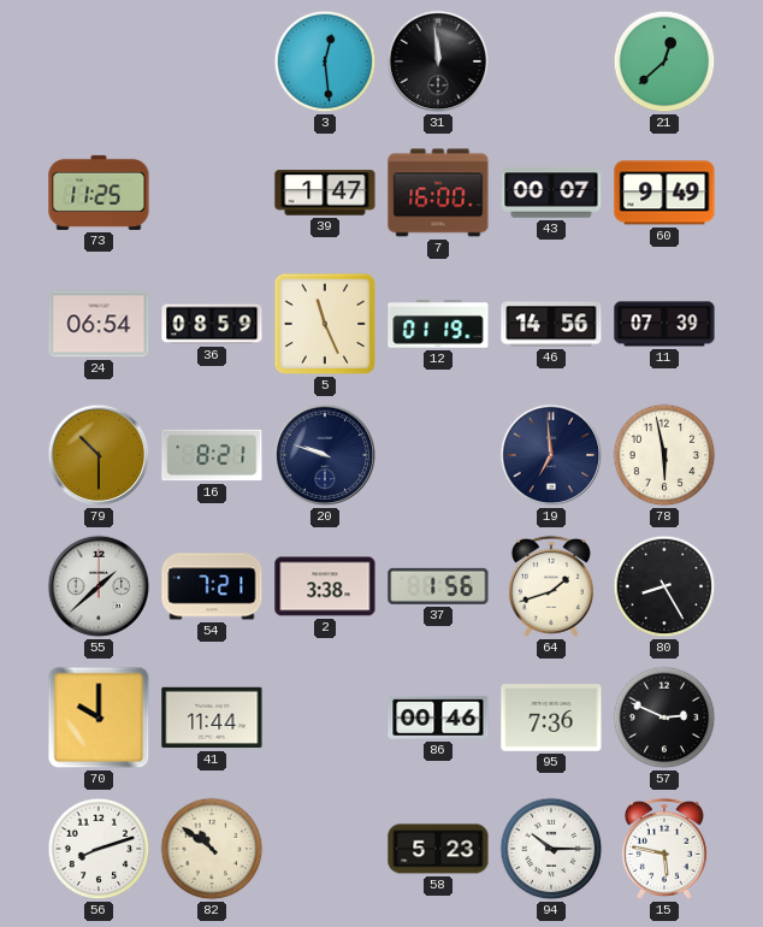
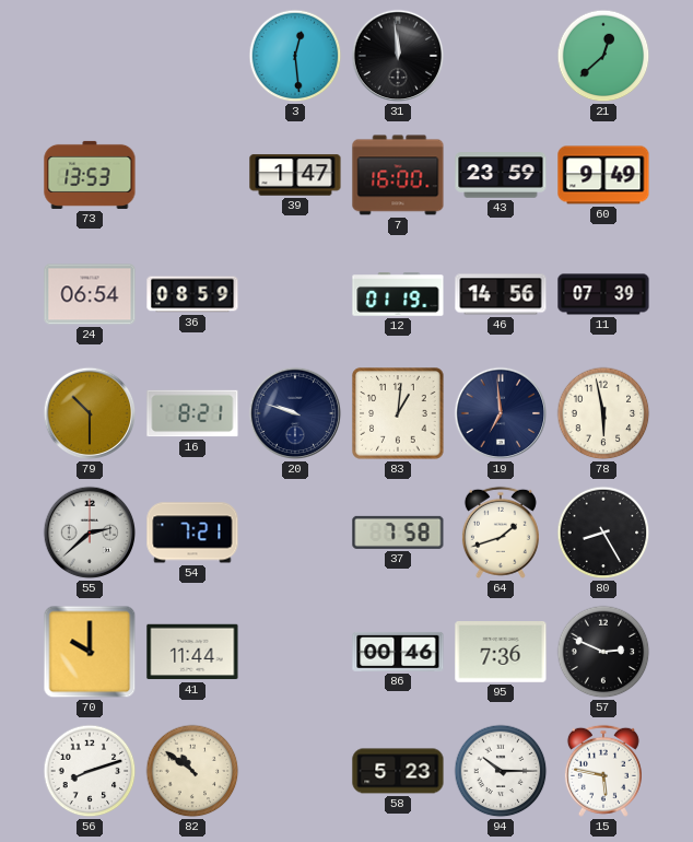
73: 11:25 -> 13:53 (90, 175)
43: 00:07 -> 23:59 (501, 175)
5: 11:26 -> none (325, 324)
83: none -> 1:01 (398, 413)
55: 1:38 -> 2:38 (90, 533)
2: 3:38 -> none (325, 586)
37: 1:56 -> 7:58 (398, 533)
